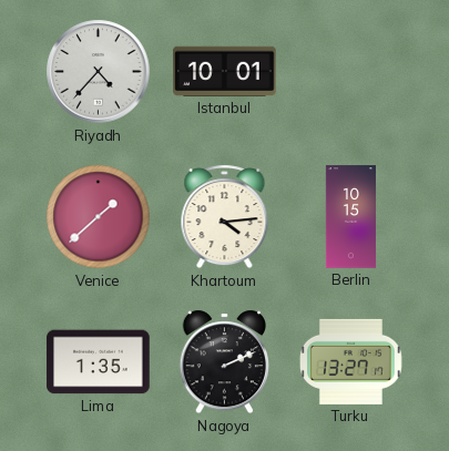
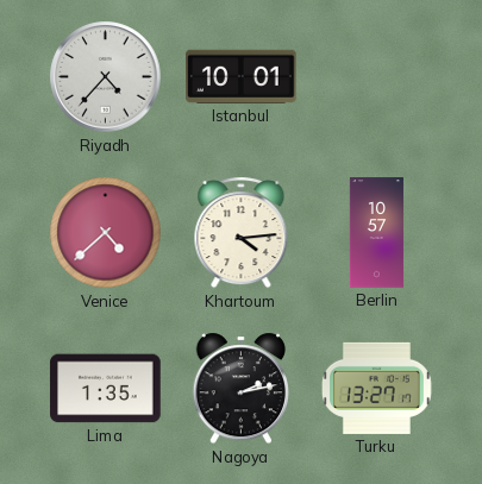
Venice: 1:38 -> 4:38 (106, 233)
Berlin: 10:15 -> 10:57 (376, 233)
Nagoya: 2:11 -> 2:13 (242, 389)
